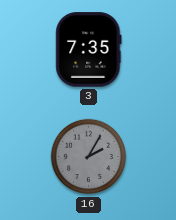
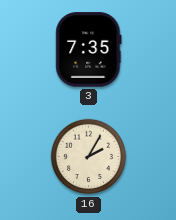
16 dial: grey -> cream (89, 157)
